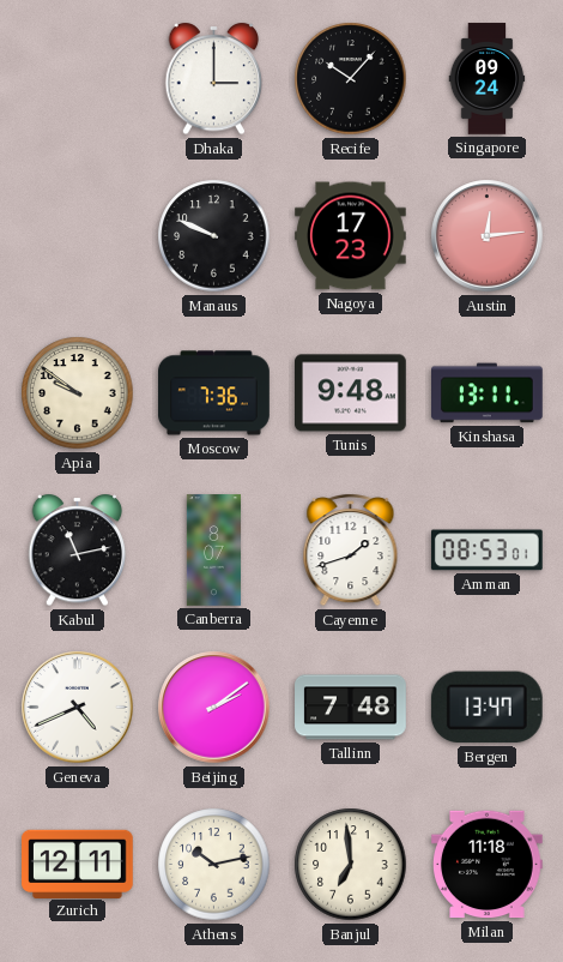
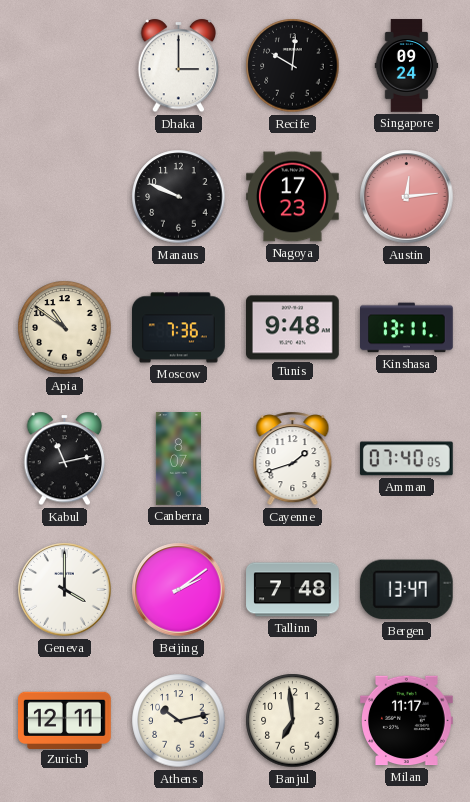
Recife: 10:07 -> 10:01 (293, 66)
Apia: 9:51 -> 10:51 (65, 328)
Amman: 08:53 -> 07:40 (406, 459)
Geneva: 4:41 -> 4:00 (65, 590)
Milan: 11:18 -> 11:17 (407, 721)
